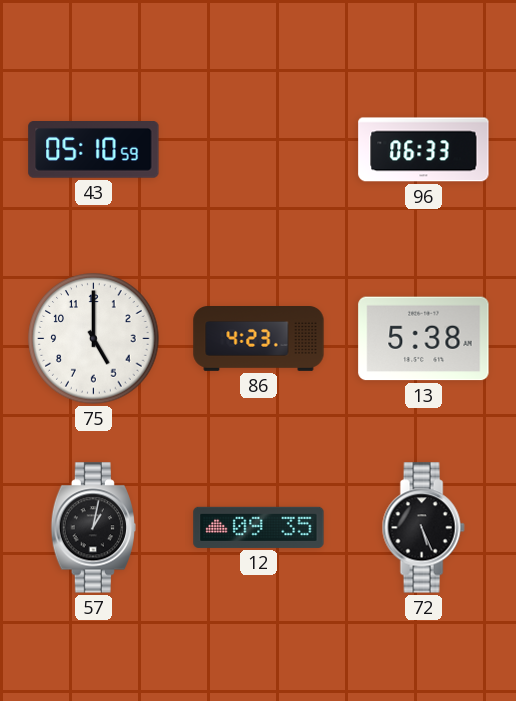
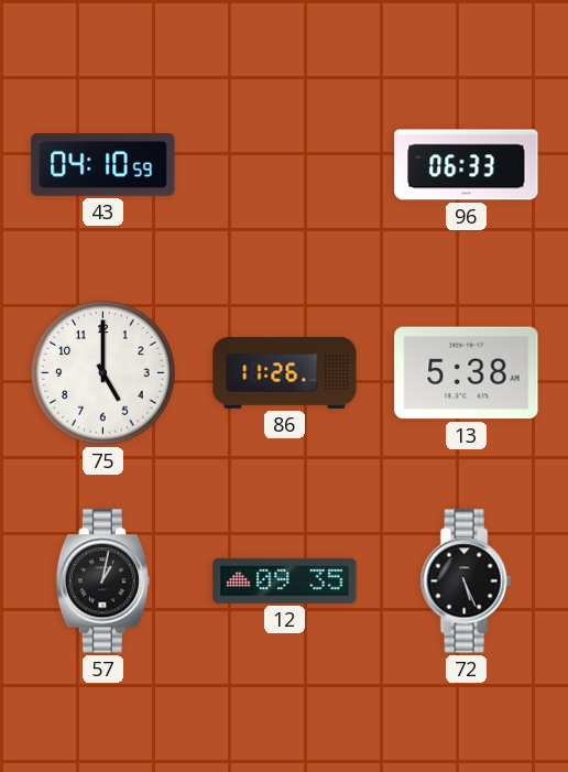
43: 05:10 -> 04:10 (103, 165)
86: 4:23 -> 11:26 (285, 373)
